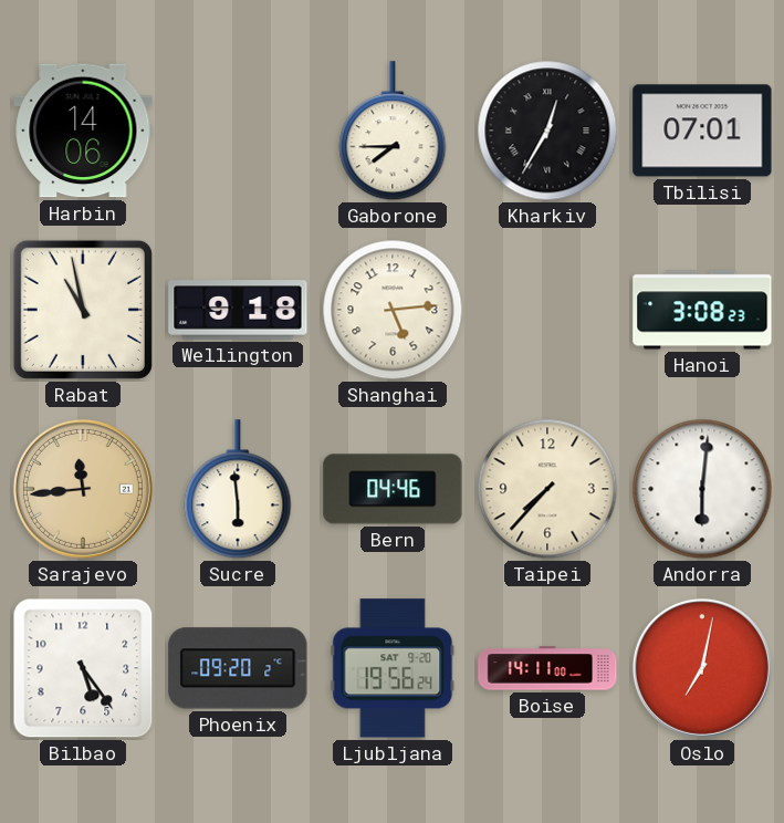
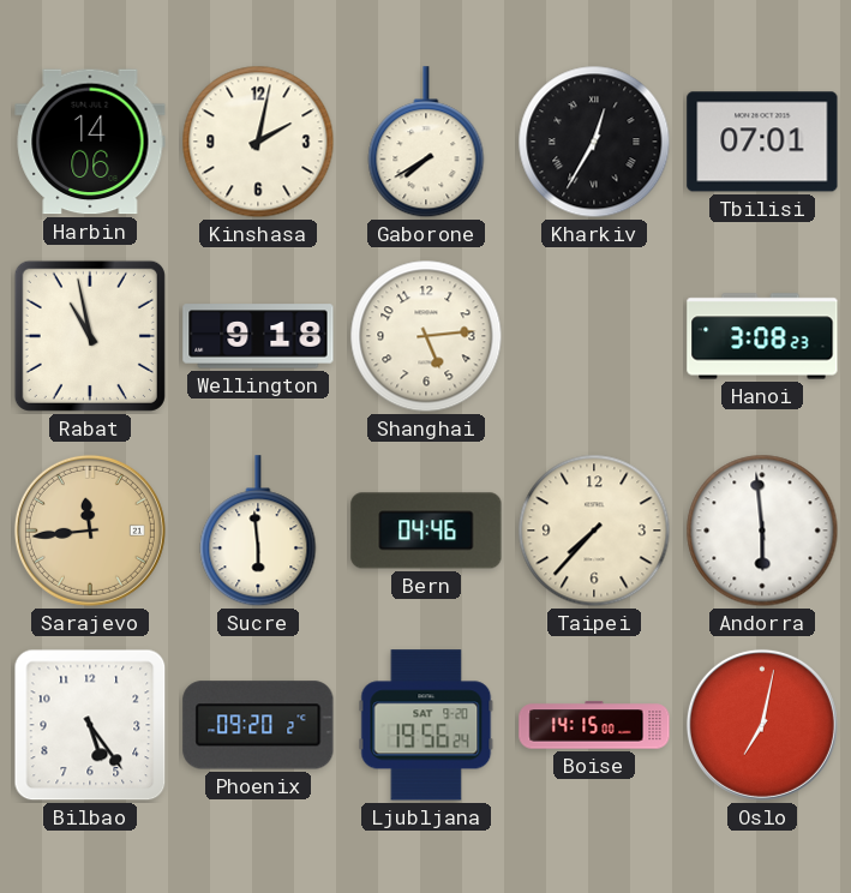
Kinshasa: none -> 2:02 (258, 142)
Gaborone: 7:45 -> 7:40 (426, 143)
Andorra: 6:01 -> 5:59 (762, 531)
Boise: 14:11 -> 14:15 (594, 725)
